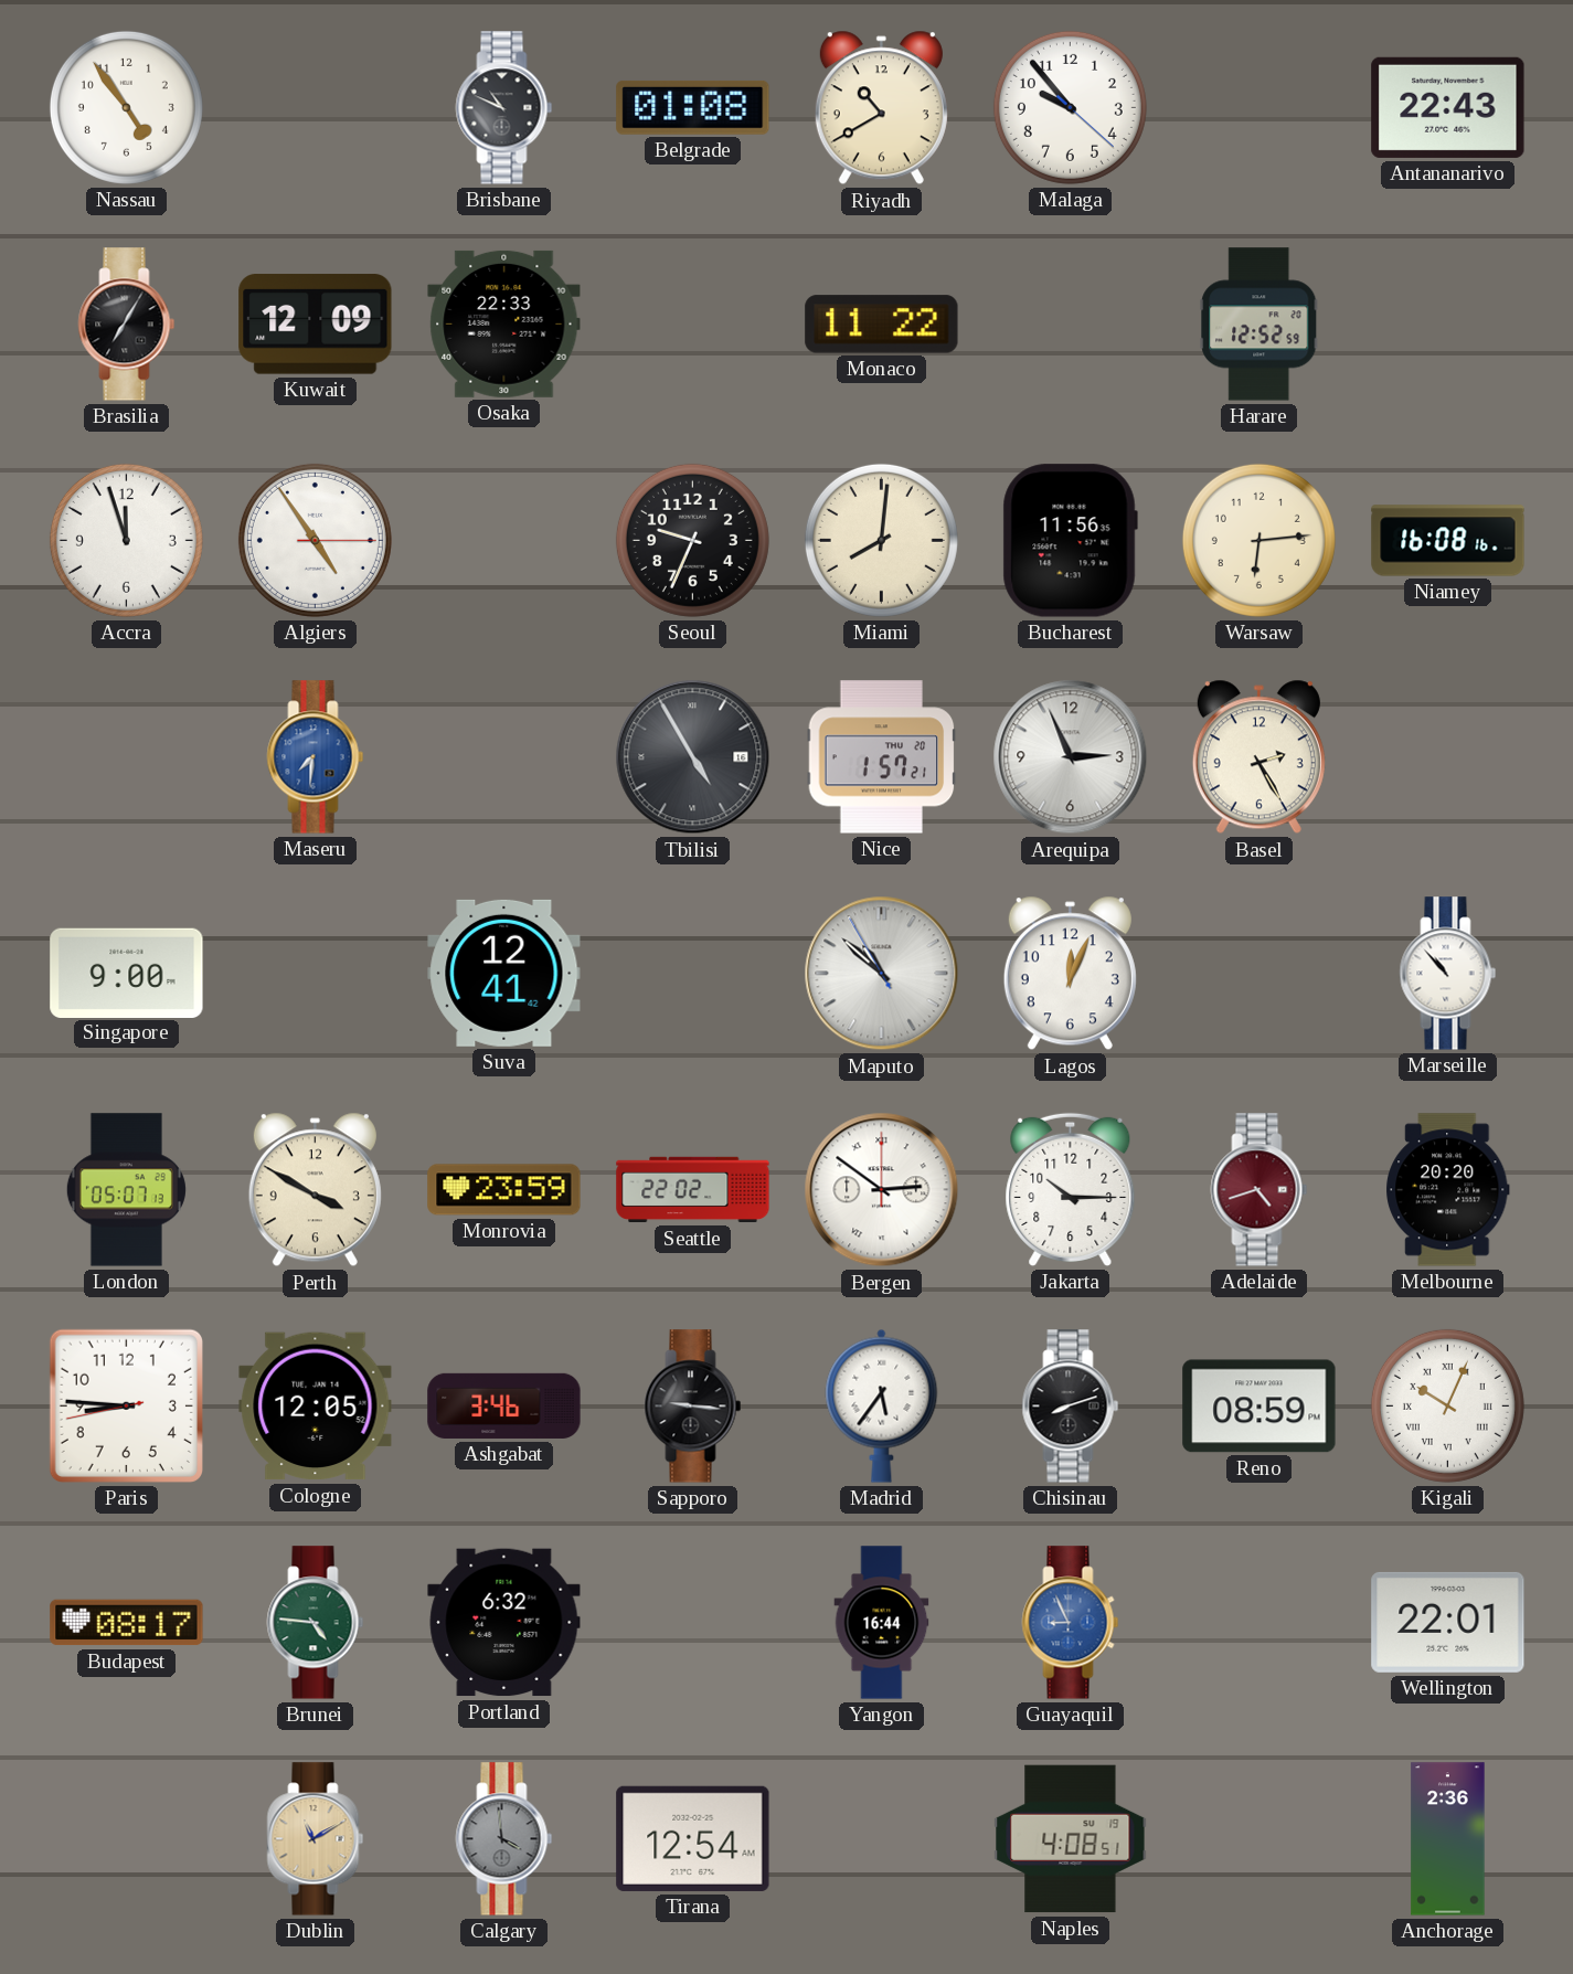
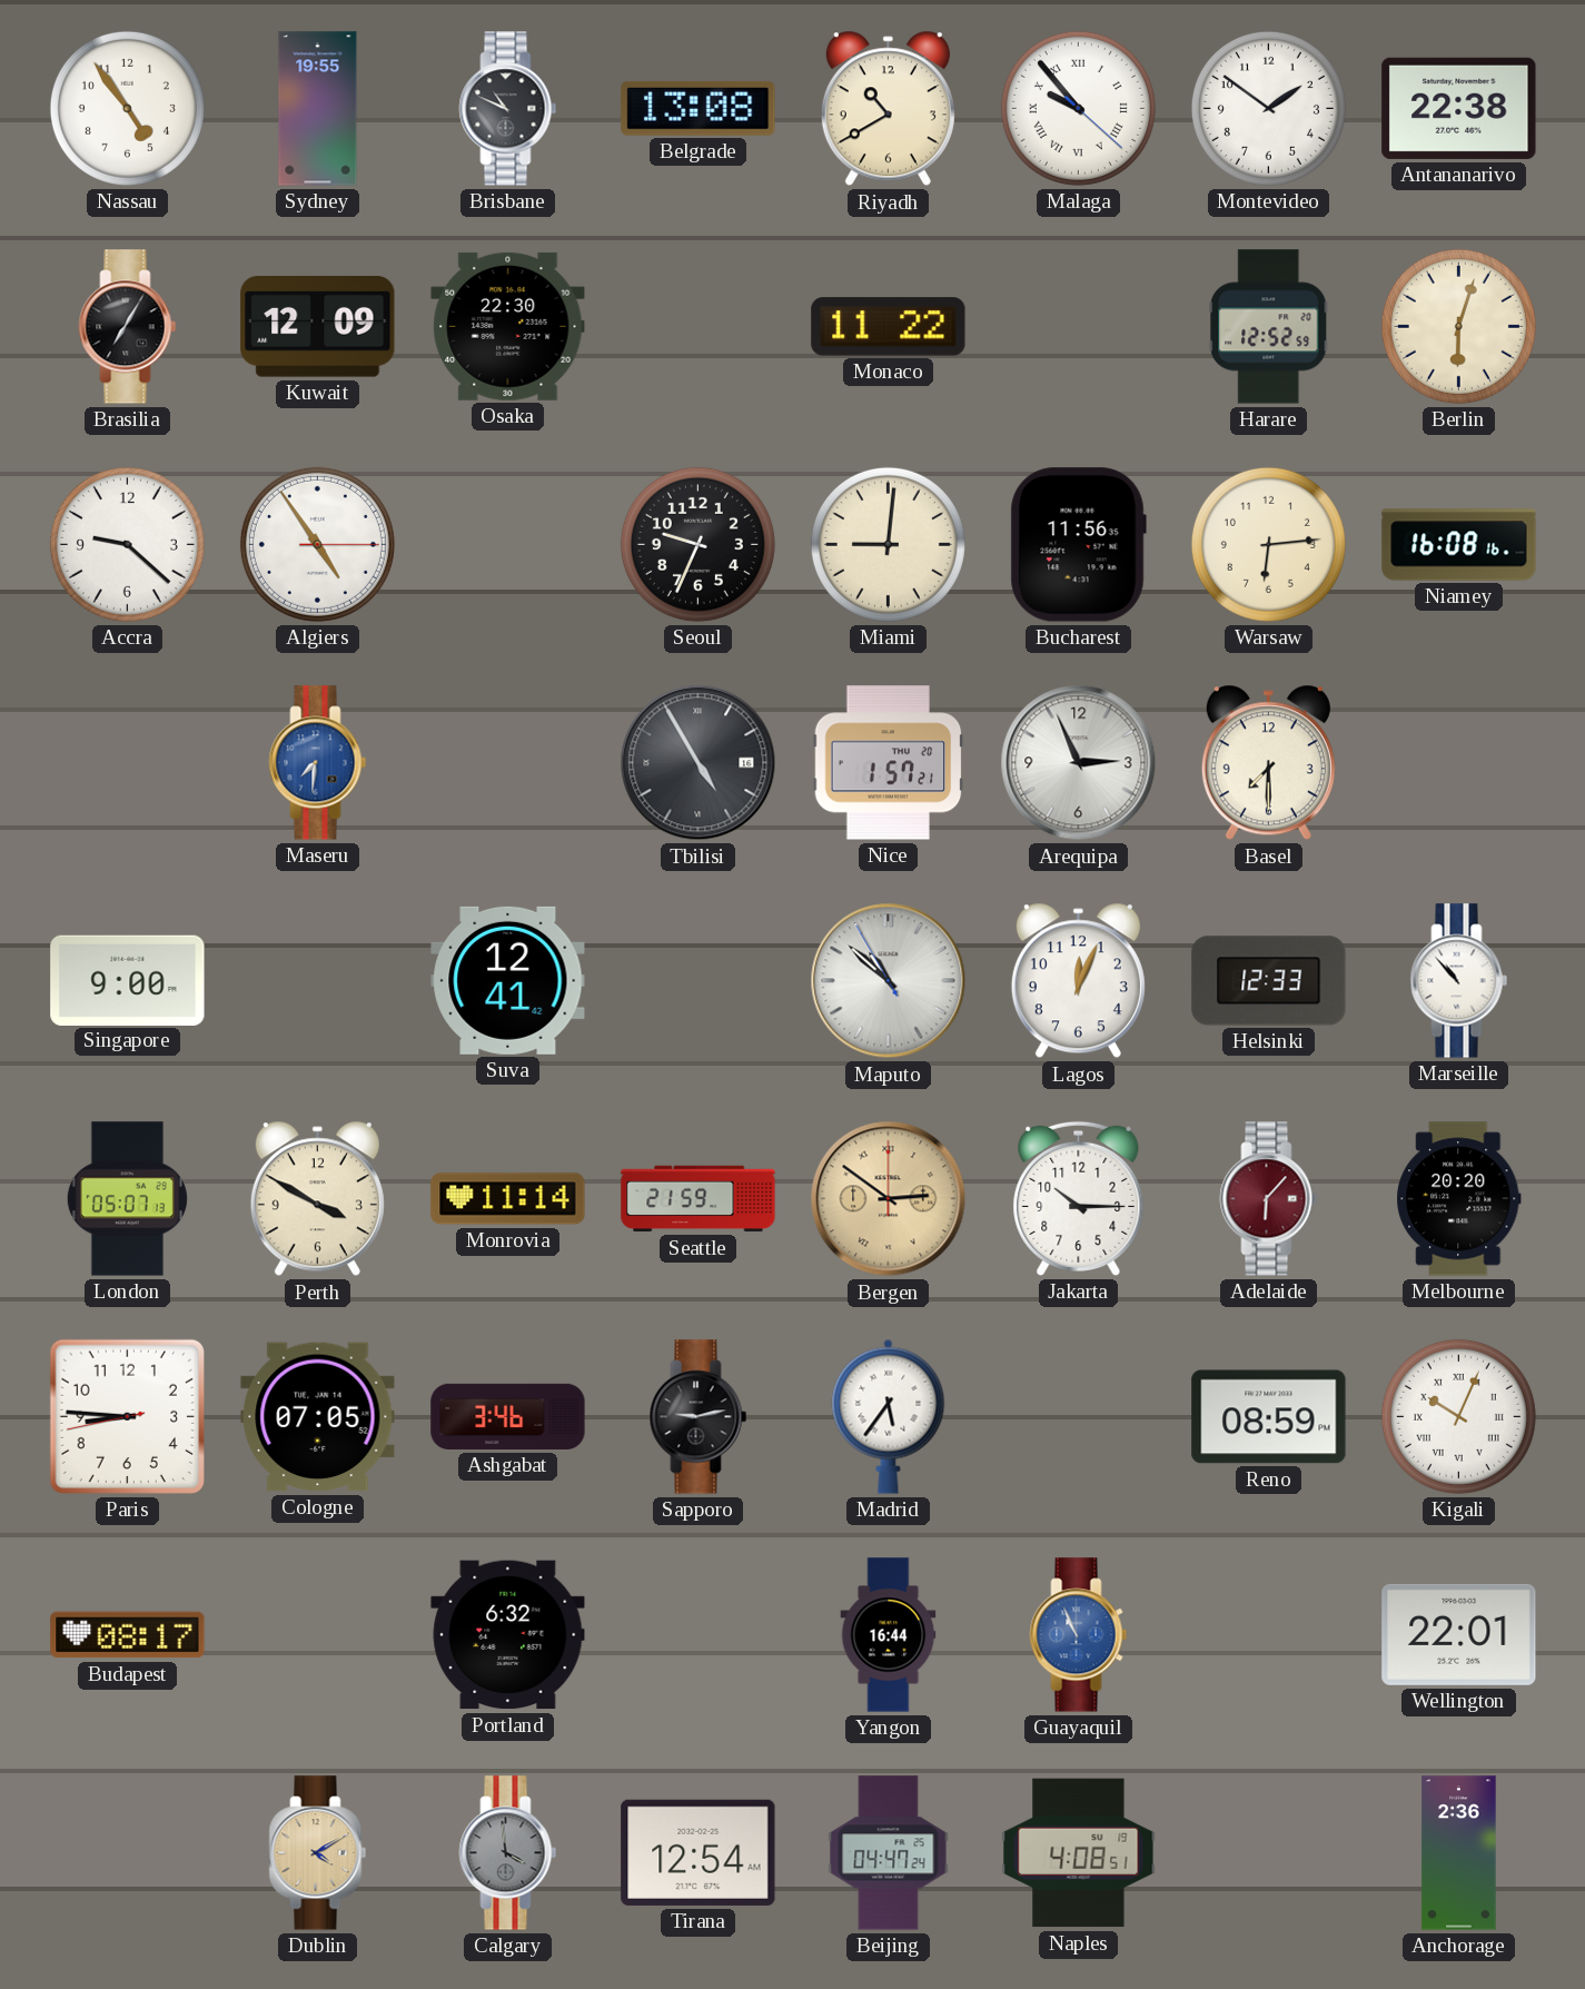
Sydney: none -> 19:55 (318, 109)
Belgrade: 01:08 -> 13:08 (699, 108)
Malaga numerals: Arabic -> Roman (1078, 108)
Montevideo: none -> 1:51 (1268, 108)
Antananarivo: 22:43 -> 22:38 (1459, 108)
Osaka: 22:33 -> 22:30 (508, 326)
Berlin: none -> 6:03 (1458, 326)
Accra: 11:57 -> 9:22 (127, 544)
Miami: 8:01 -> 9:01 (888, 544)
Basel: 2:25 -> 7:30 (1268, 763)
Helsinki: none -> 12:33 (1269, 981)
Monrovia: 23:59 -> 11:14 (508, 1199)
Seattle: 22:02 -> 21:59 (699, 1199)
Bergen dial: white -> champagne (889, 1199)
Adelaide: 4:42 -> 6:07 (1269, 1199)
Cologne: 12:05 -> 07:05 (318, 1417)
Sapporo: 9:16 -> 9:13 (699, 1417)
Chisinau: 8:12 -> none (1071, 1407)
Brunei: 4:46 -> none (316, 1623)
Guayaquil: 8:56 -> 10:56 (1079, 1635)
Dublin: 11:10 -> 4:10 (318, 1853)
Beijing: none -> 04:47 (889, 1853)
